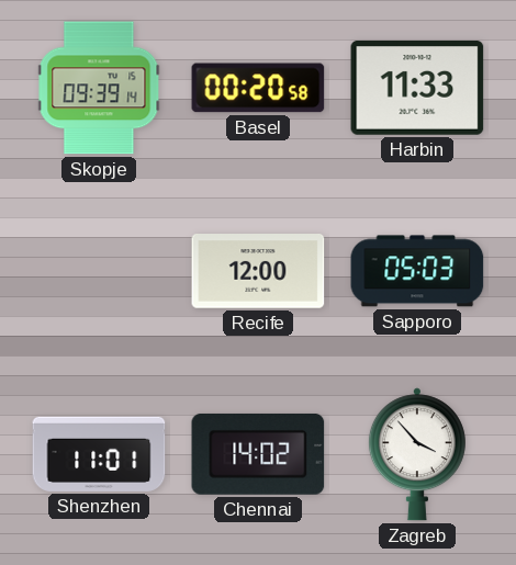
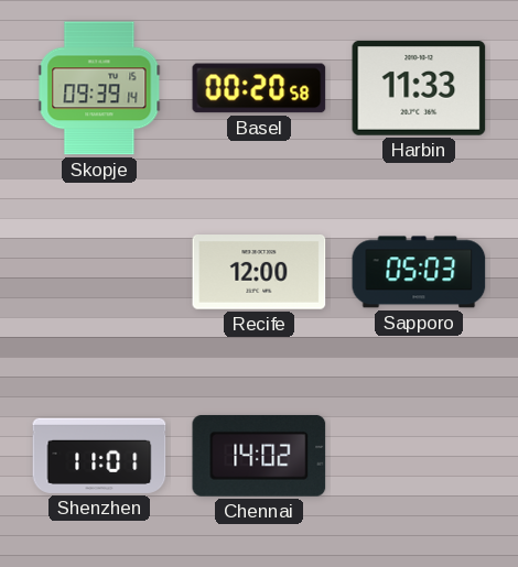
Zagreb: 3:53 -> none (417, 454)
